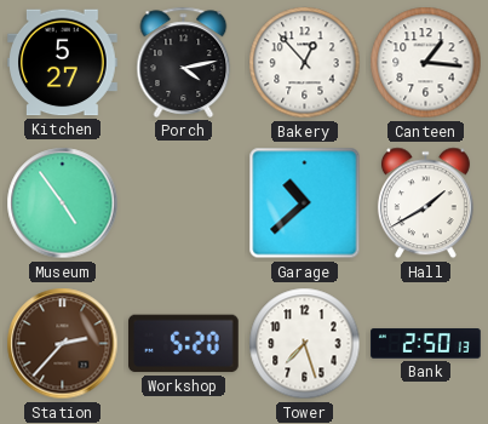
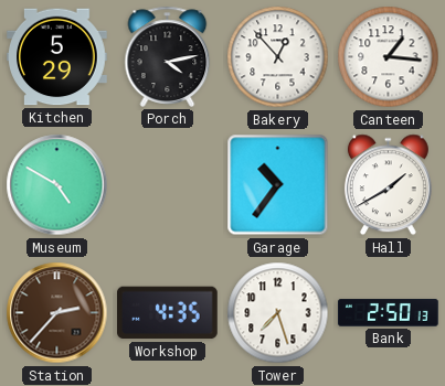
Kitchen: 5:27 -> 5:29 (57, 57)
Museum: 4:54 -> 4:50 (57, 185)
Garage: 10:38 -> 10:36 (278, 185)
Workshop: 5:20 -> 4:35 (168, 313)
